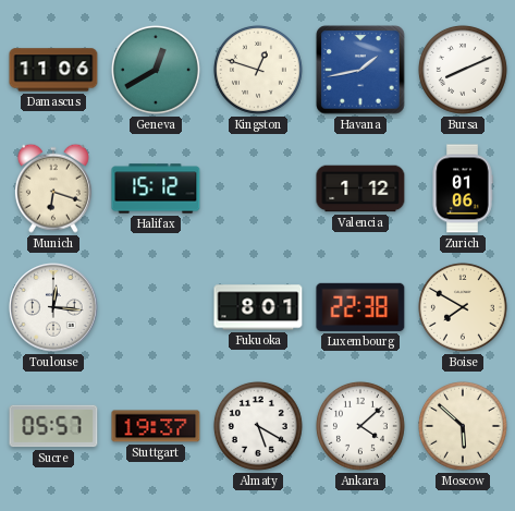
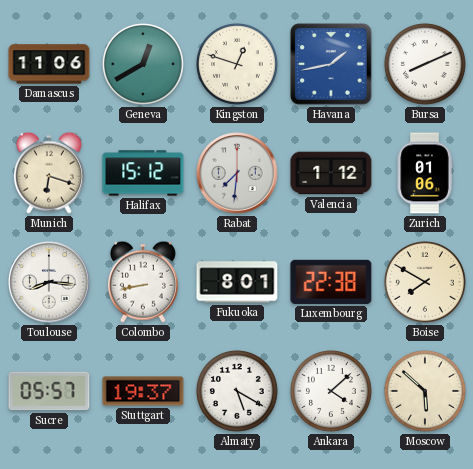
Rabat: none -> 7:31 (237, 173)
Toulouse: 12:16 -> 8:16 (49, 282)
Colombo: none -> 8:43 (143, 282)
